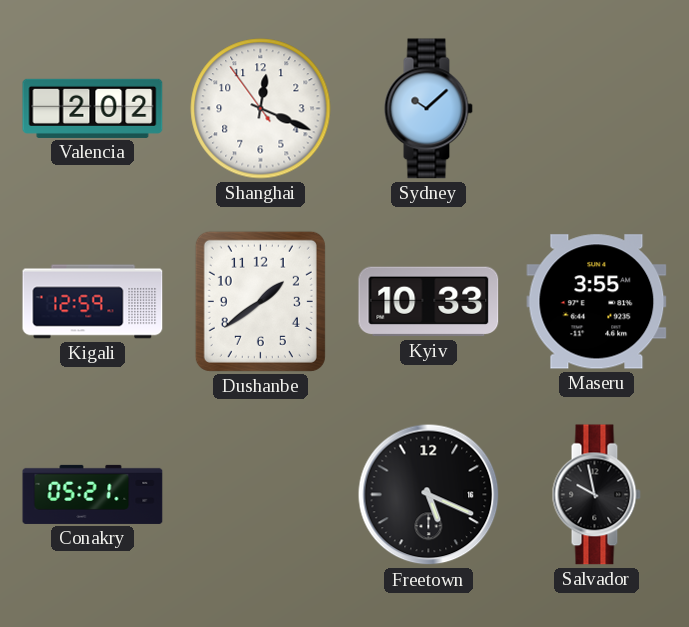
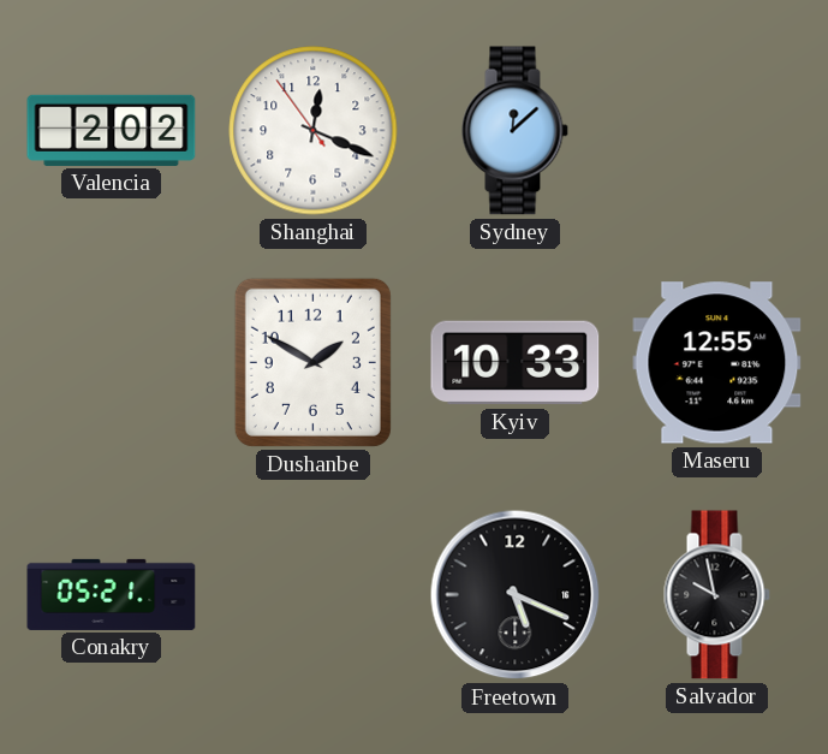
Sydney: 10:08 -> 12:08 (514, 131)
Kigali: 12:59 -> none (93, 302)
Dushanbe: 1:39 -> 1:50 (312, 362)
Maseru: 3:55 -> 12:55 (717, 363)
